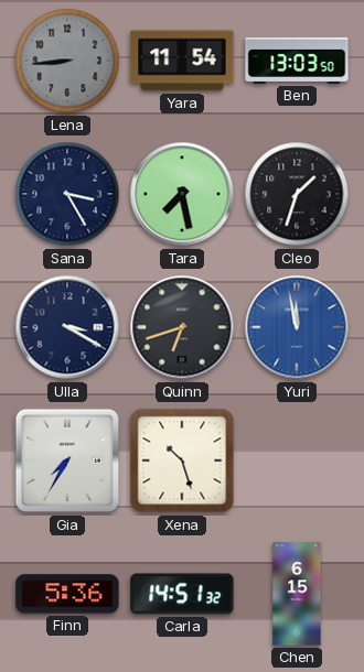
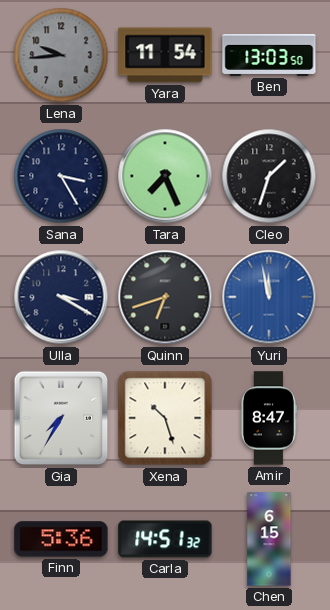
Lena: 8:44 -> 9:44 (61, 55)
Tara: 7:28 -> 7:26 (165, 176)
Amir: none -> 8:47 (268, 418)
